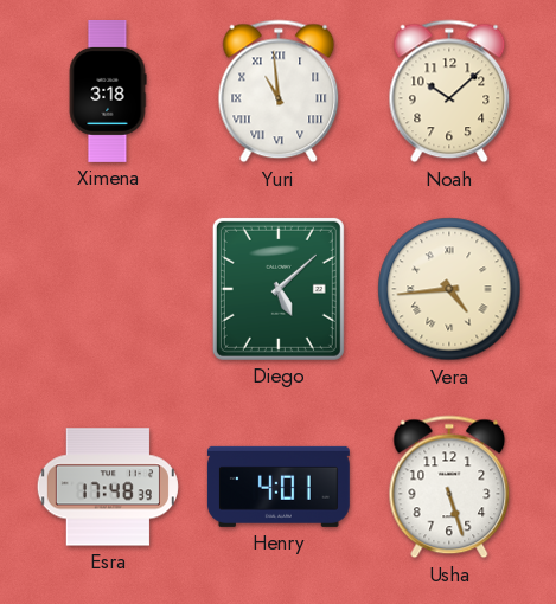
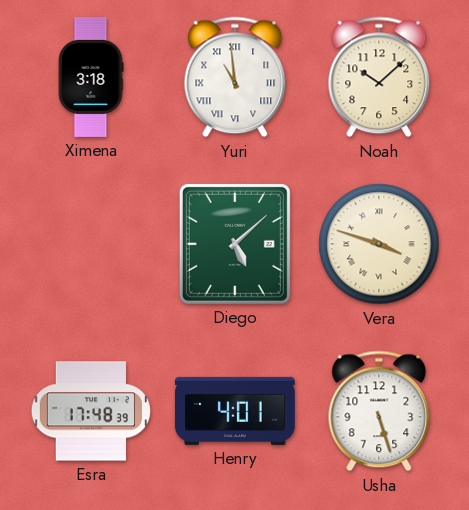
Vera: 4:44 -> 3:48 (379, 244)
